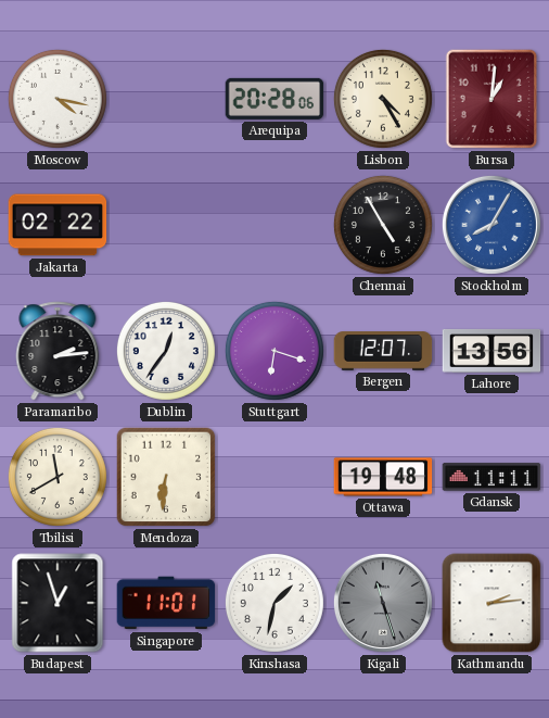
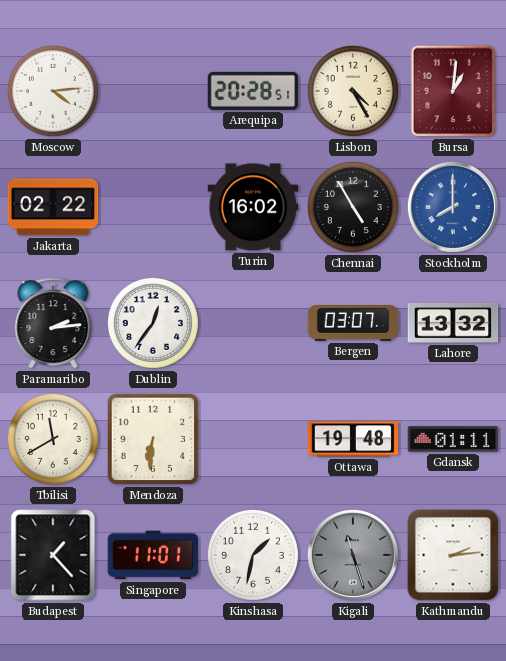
Moscow: 4:17 -> 4:14 (53, 91)
Arequipa: 20:28:06 -> 20:28:51 (253, 91)
Turin: none -> 16:02 (253, 207)
Stockholm: 8:05 -> 8:00 (453, 207)
Stuttgart: 6:18 -> none (274, 351)
Bergen: 12:07 -> 03:07 (353, 323)
Lahore: 13:56 -> 13:32 (453, 323)
Gdansk: 11:11 -> 01:11 (453, 439)
Budapest: 12:57 -> 1:23 (53, 555)
